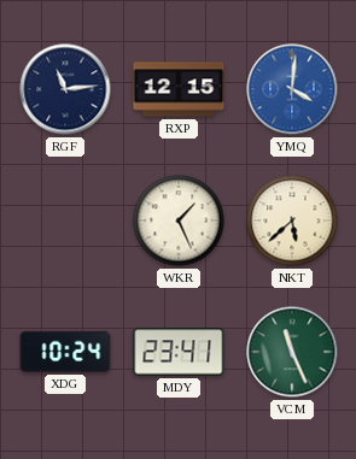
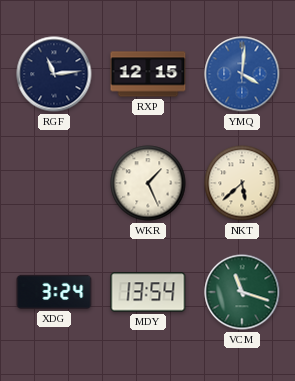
XDG: 10:24 -> 3:24 (54, 292)
MDY: 23:41 -> 13:54 (148, 292)
VCM: 11:26 -> 11:18 (242, 292)
